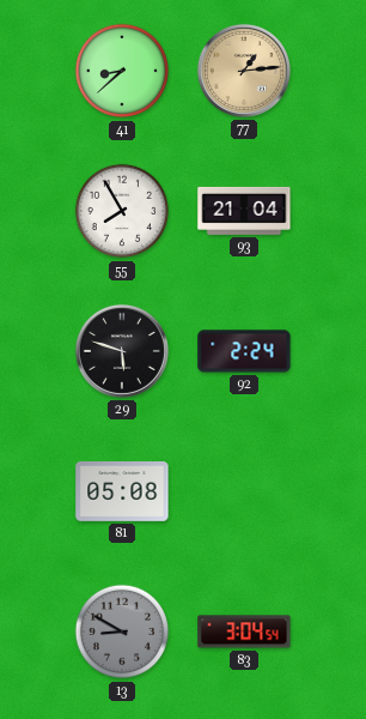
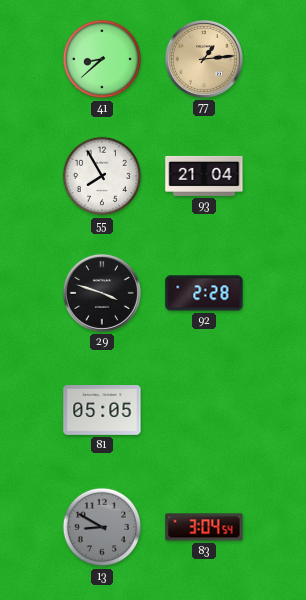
29: 5:48 -> 3:48 (102, 293)
92: 2:24 -> 2:28 (204, 293)
81: 05:08 -> 05:05 (102, 411)
